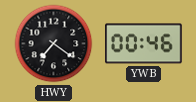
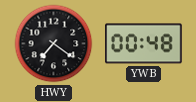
YWB: 00:46 -> 00:48 (144, 44)
